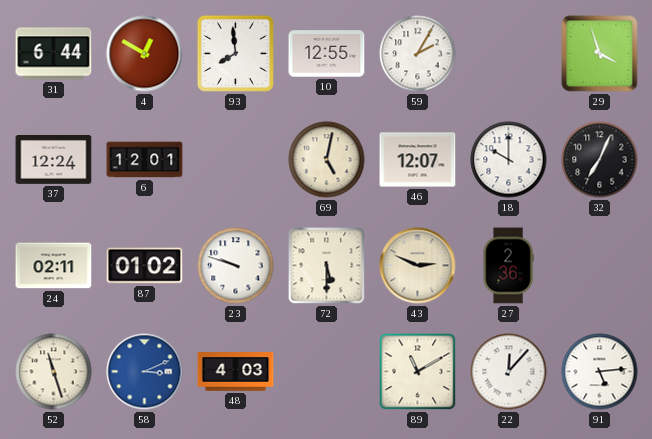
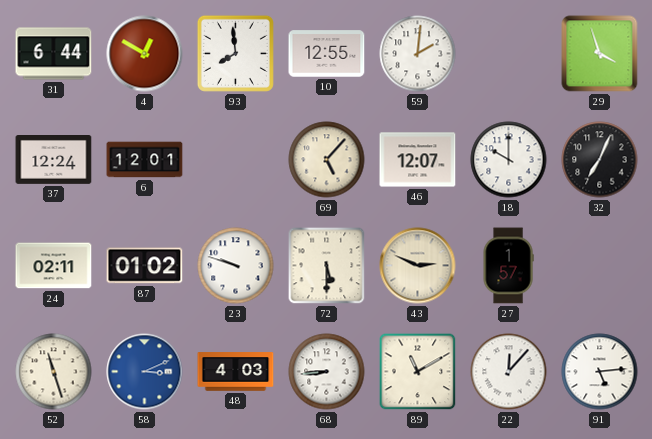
59: 2:05 -> 2:01 (418, 54)
69: 5:02 -> 5:07 (327, 160)
27: 2:36 -> 1:57 (508, 266)
68: none -> 8:44 (327, 372)
